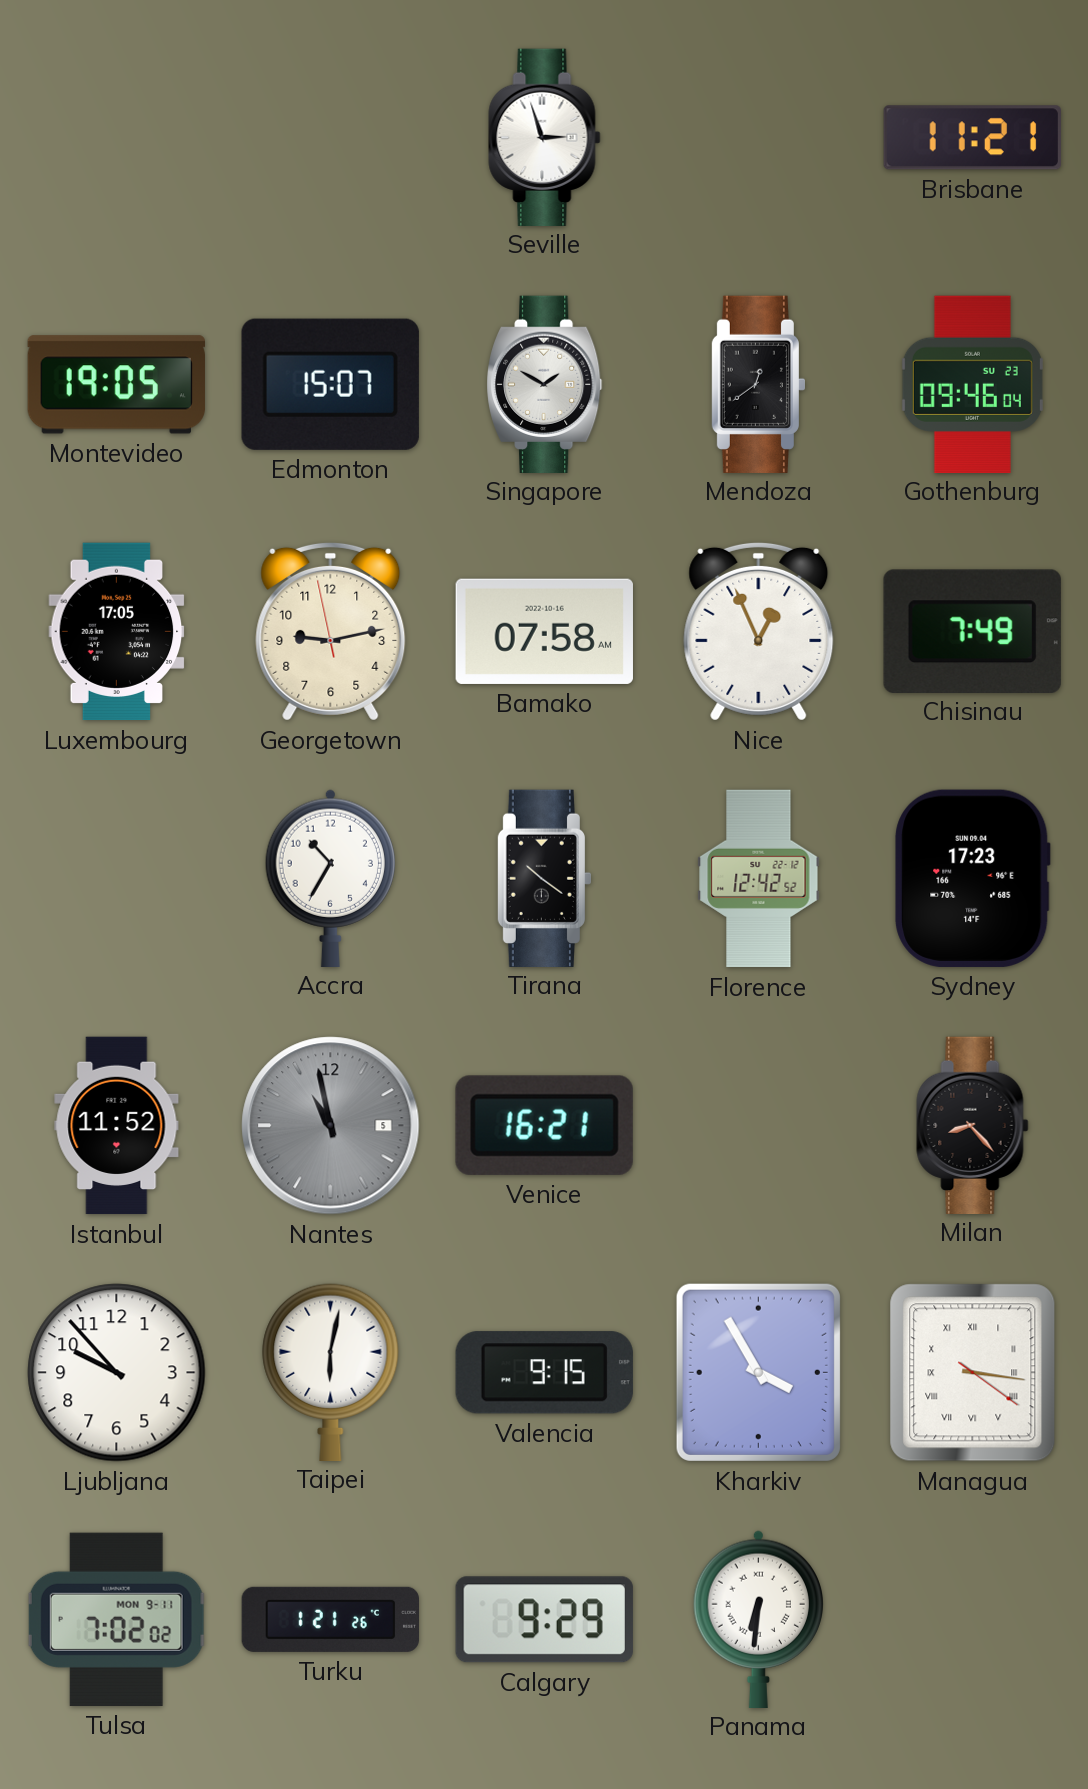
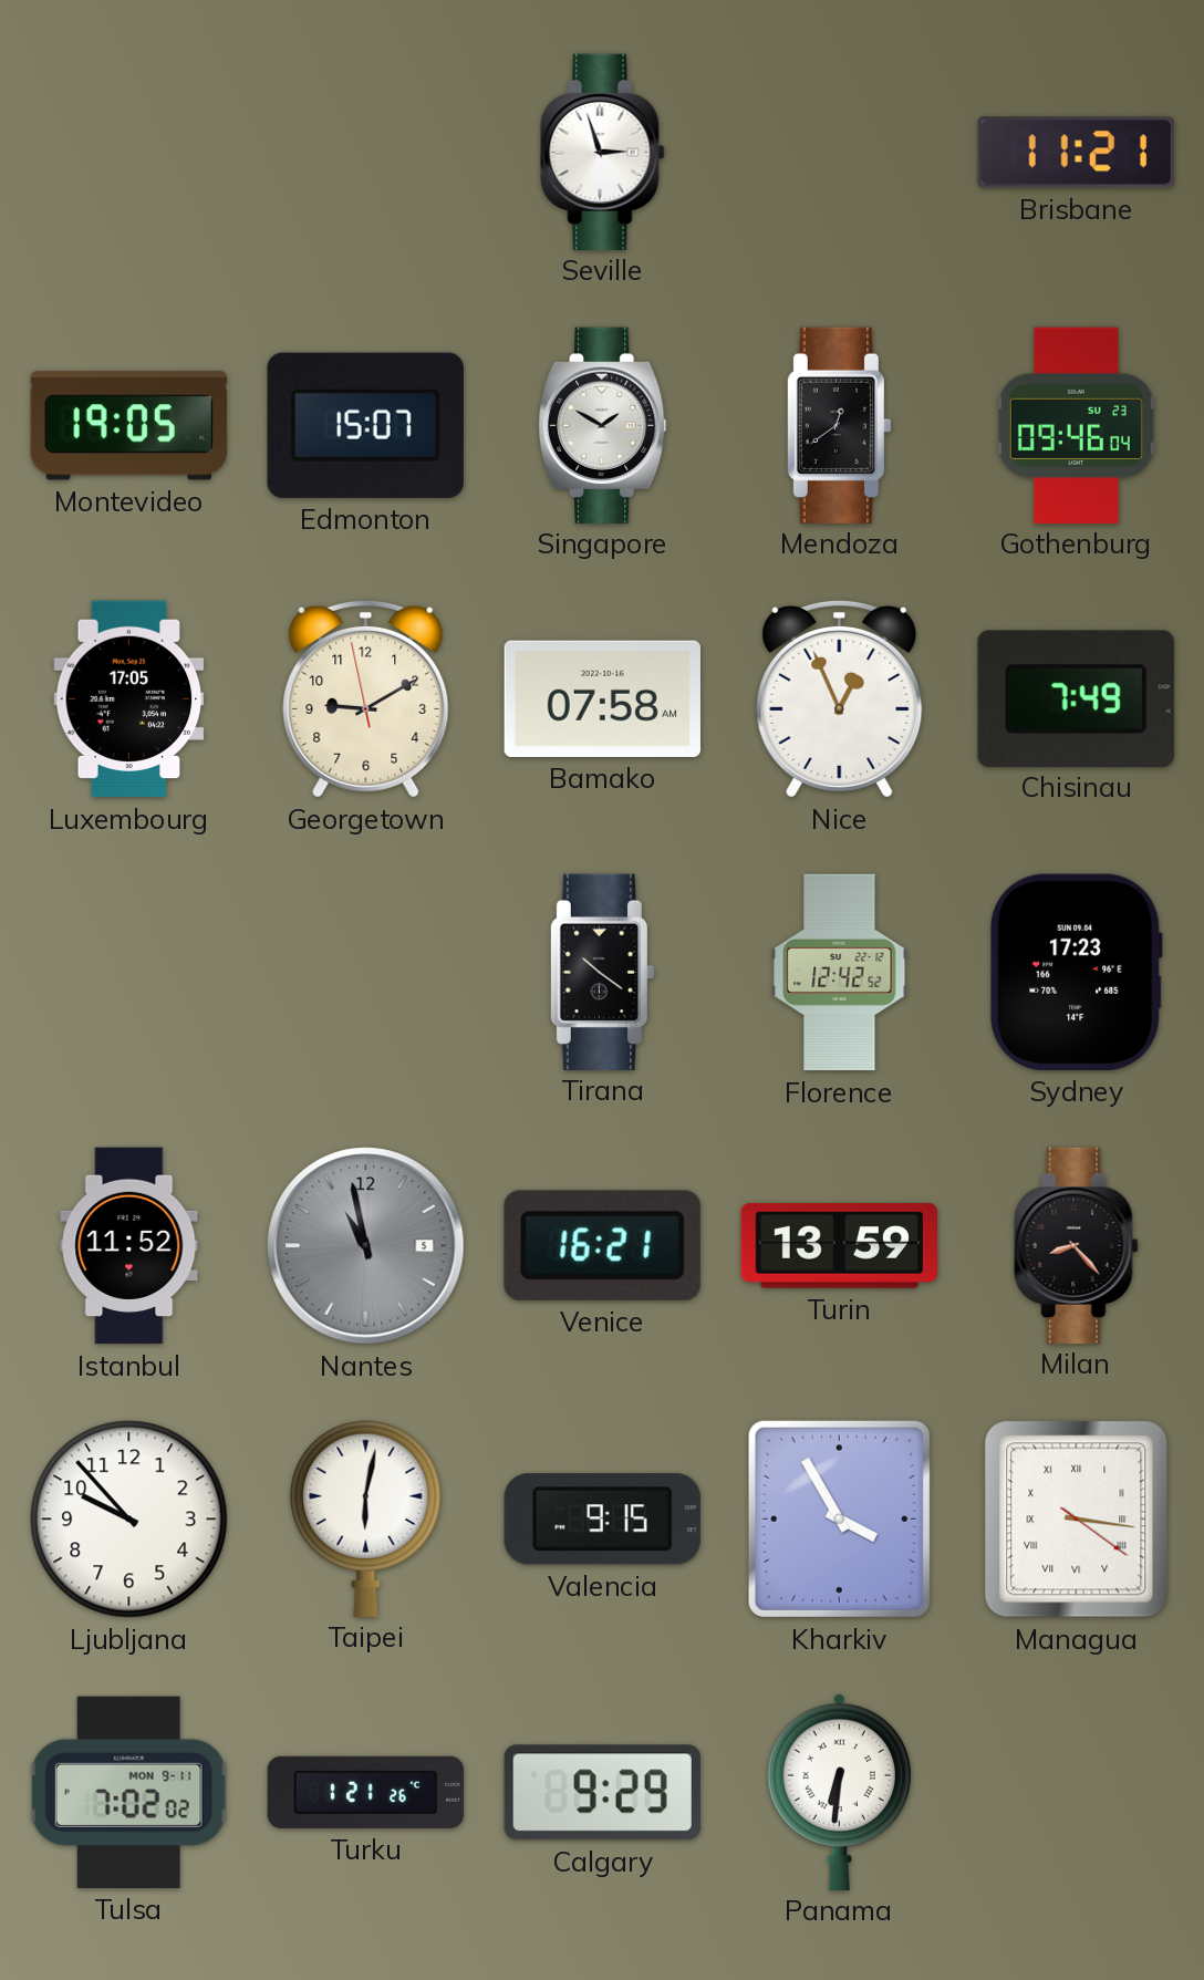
Georgetown: 9:12 -> 9:09 (366, 698)
Accra: 10:35 -> none (330, 878)
Turin: none -> 13:59 (839, 1246)
